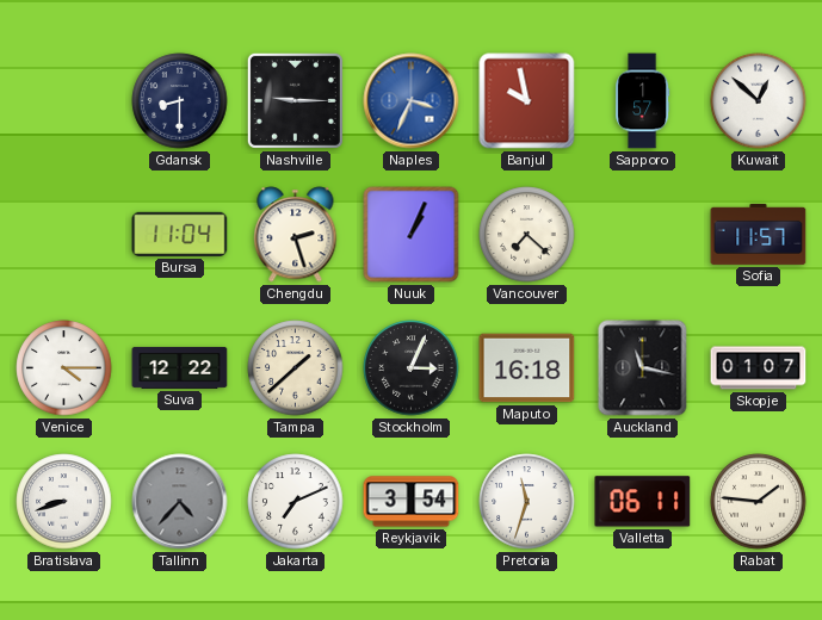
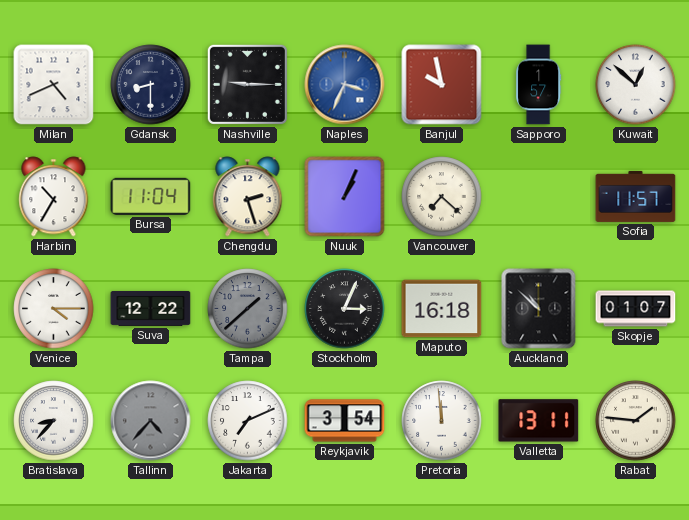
Milan: none -> 4:41 (54, 85)
Harbin: none -> 10:35 (54, 197)
Tampa dial: cream -> grey (248, 309)
Auckland: 11:17 -> 10:52 (539, 309)
Bratislava: 8:42 -> 8:37 (54, 421)
Pretoria: 11:33 -> 11:59 (442, 421)
Valletta: 06:11 -> 13:11 (539, 421)
